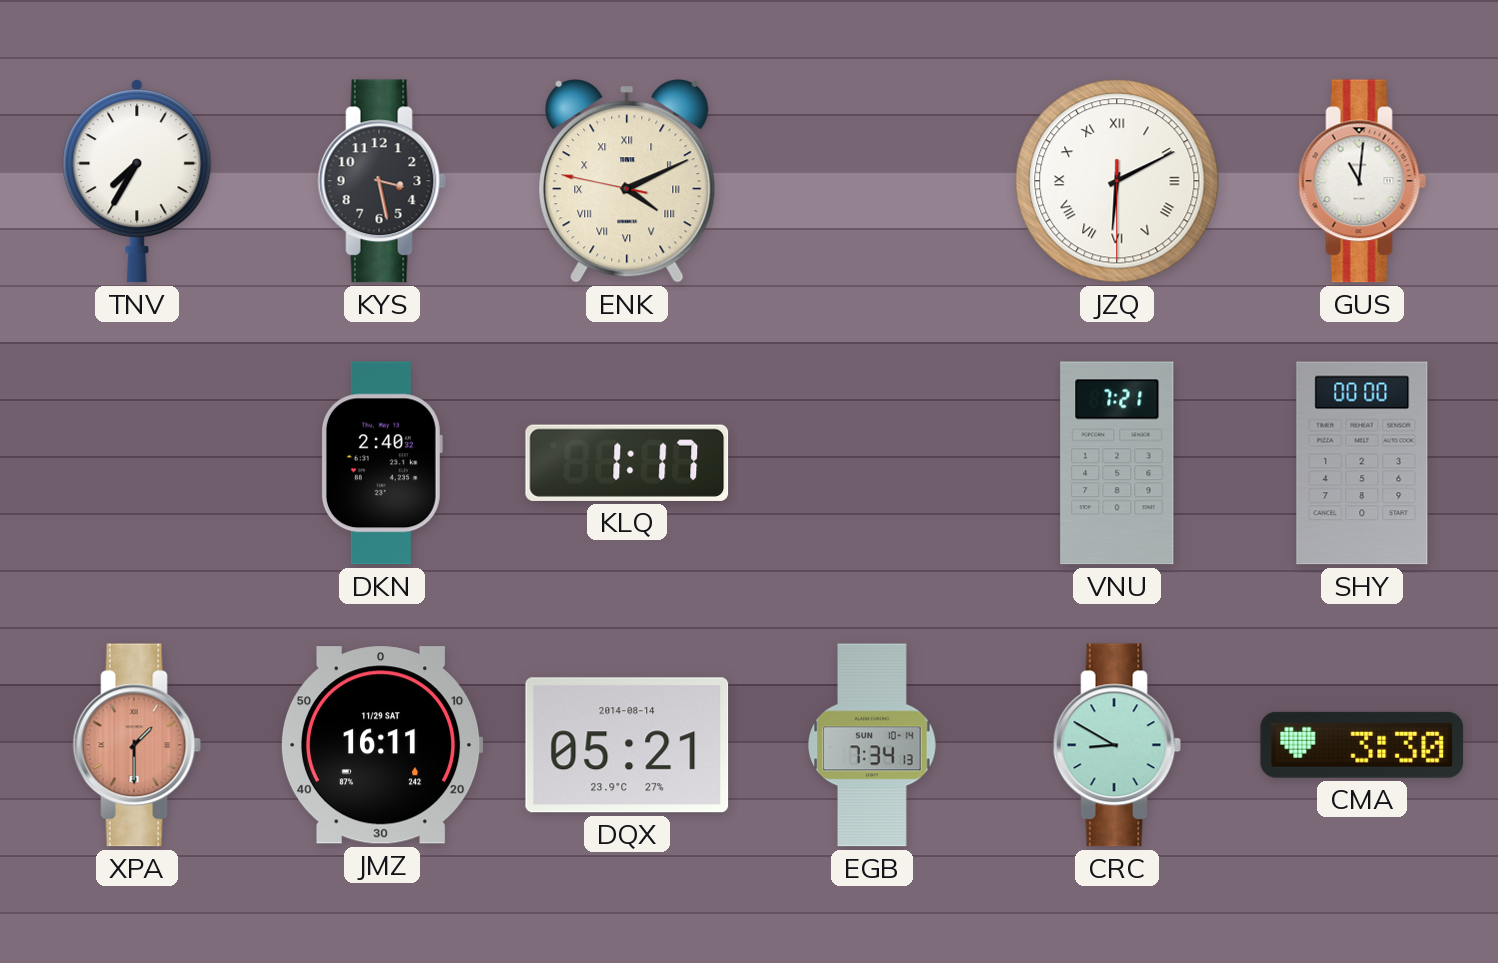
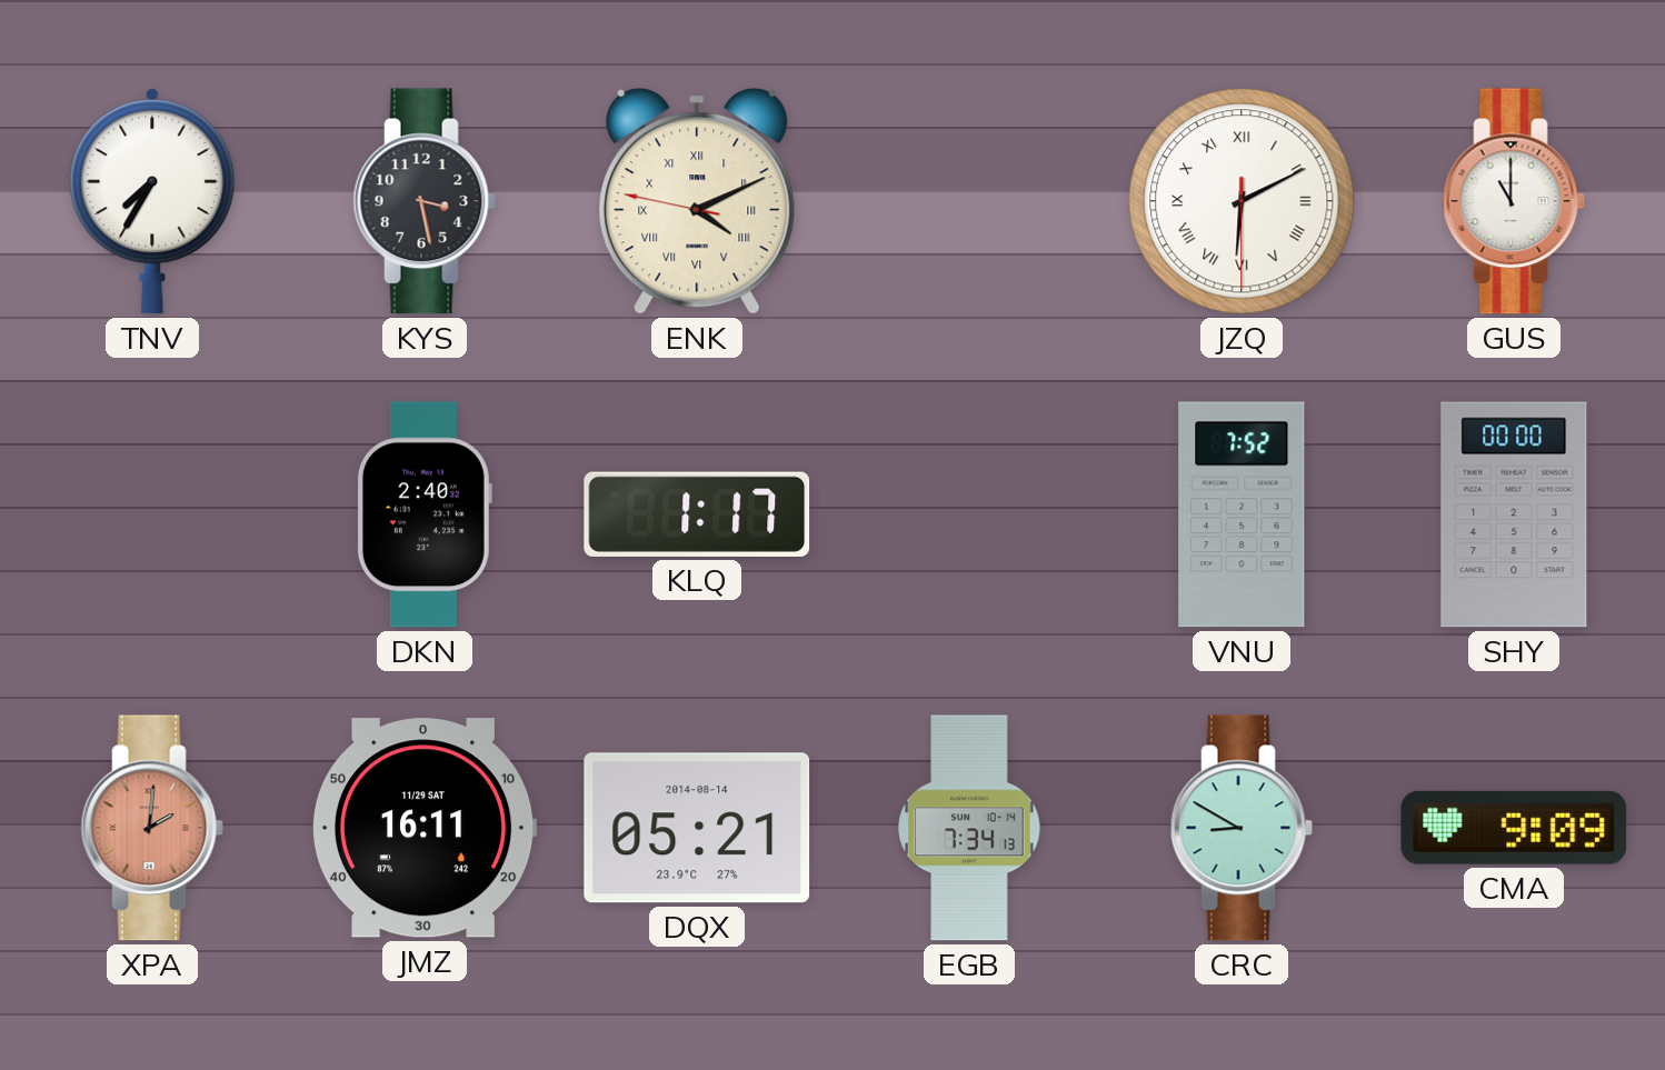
GUS: 11:01 -> 11:00 (1514, 201)
VNU: 7:21 -> 7:52 (1242, 514)
XPA: 1:30 -> 2:01 (152, 828)
CMA: 3:30 -> 9:09 (1514, 828)
